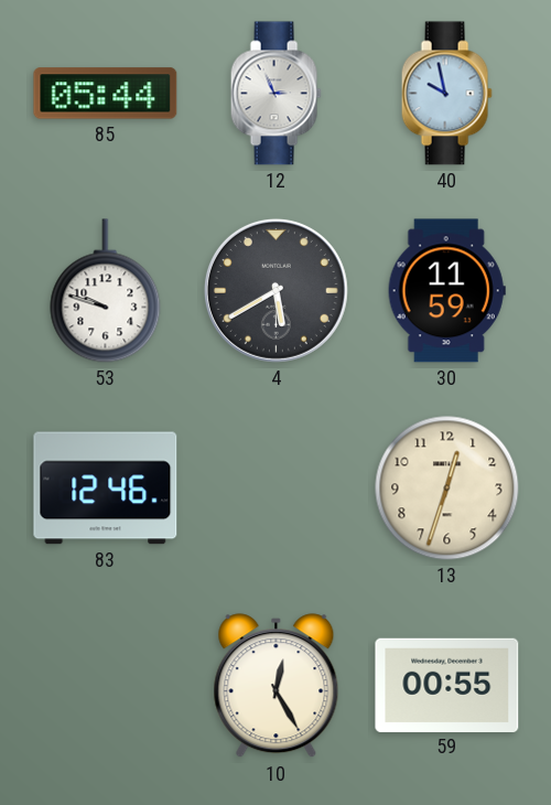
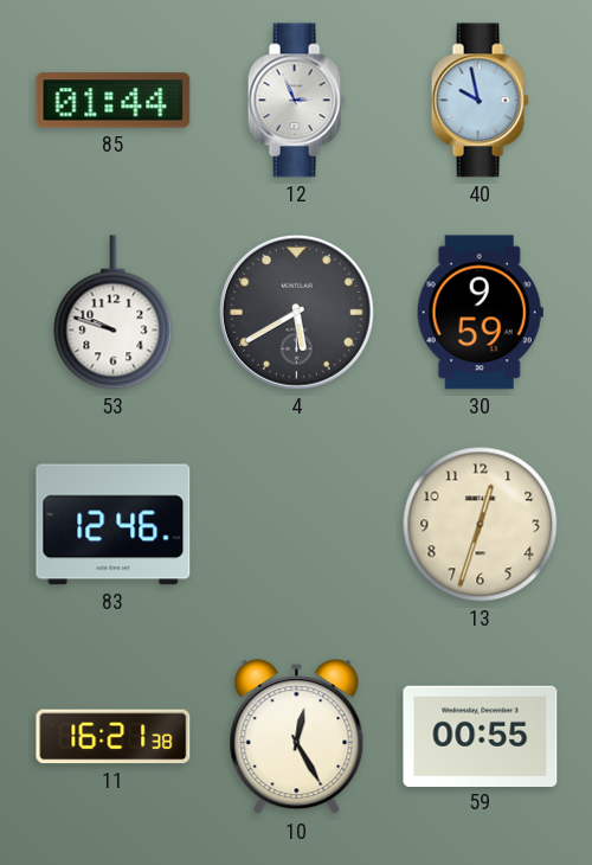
85: 05:44 -> 01:44 (114, 101)
30: 11:59 -> 9:59 (480, 313)
11: none -> 16:21 (114, 737)
